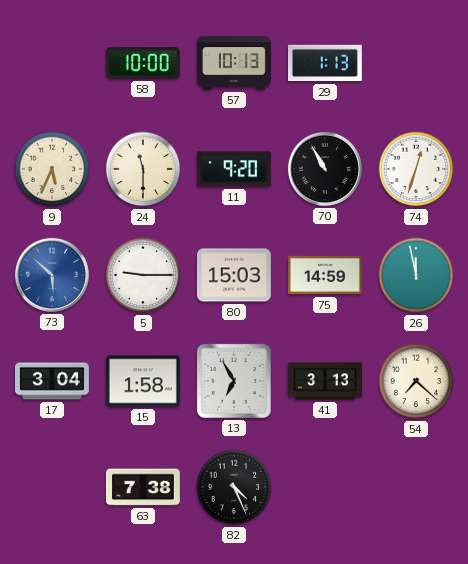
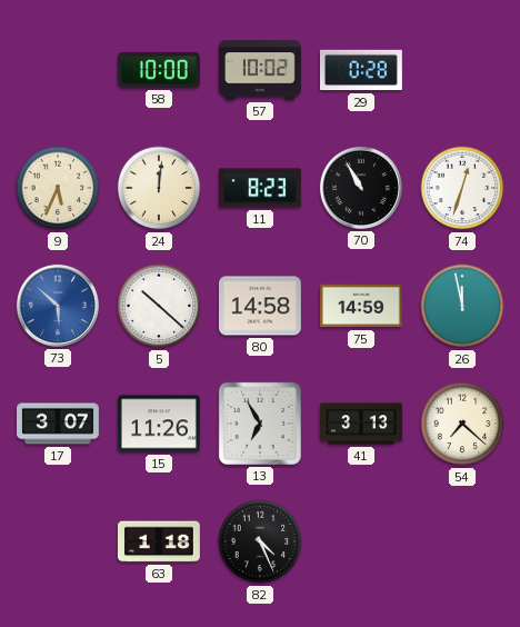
57: 10:13 -> 10:02 (260, 70)
29: 1:13 -> 0:28 (362, 70)
24: 11:30 -> 12:01 (159, 188)
11: 9:20 -> 8:23 (260, 188)
5: 9:15 -> 10:22 (159, 306)
80: 15:03 -> 14:58 (260, 306)
17: 3:04 -> 3:07 (59, 424)
15: 1:58 -> 11:26 (159, 424)
63: 7:38 -> 1:18 (159, 541)
